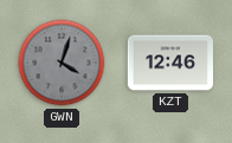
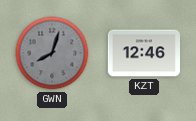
GWN: 4:03 -> 8:03 (52, 53)
